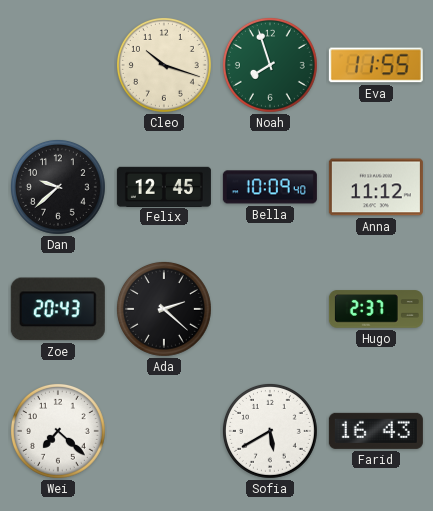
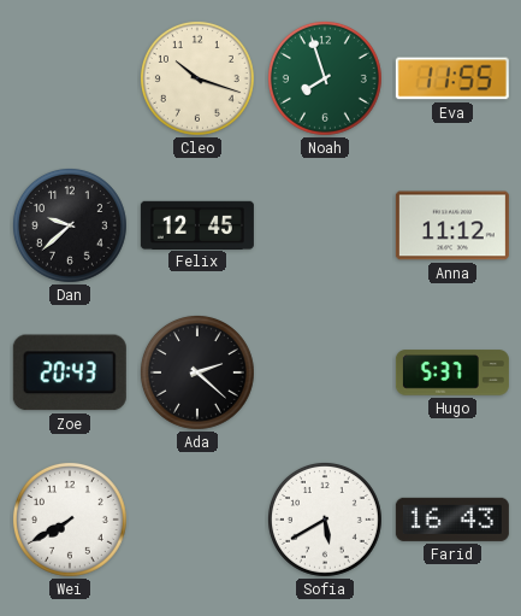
Bella: 10:09 -> none (270, 187)
Hugo: 2:37 -> 5:37 (452, 372)
Wei: 7:22 -> 7:40 (70, 520)
